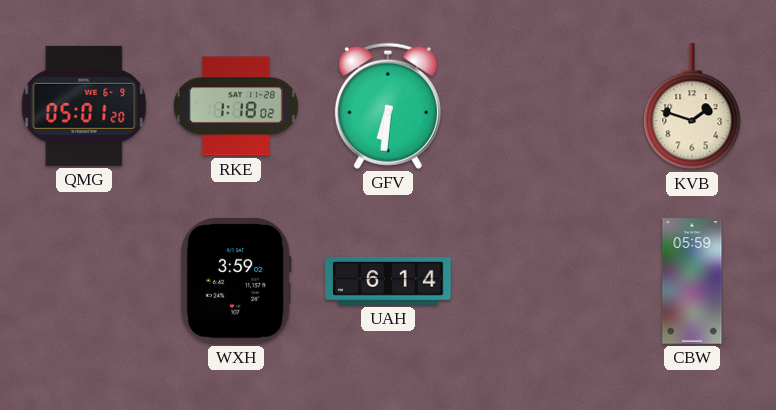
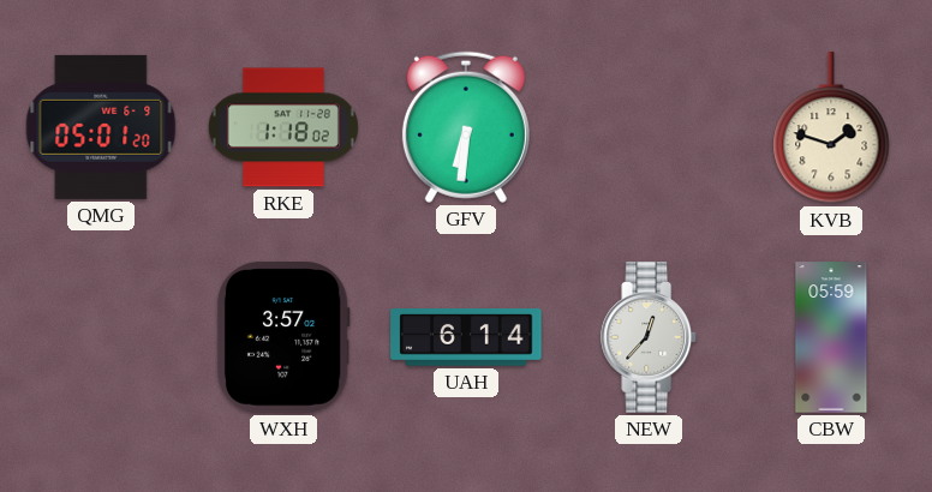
WXH: 3:59 -> 3:57 (283, 337)
NEW: none -> 12:37 (650, 337)
